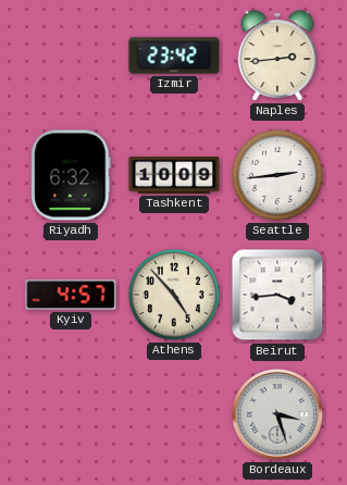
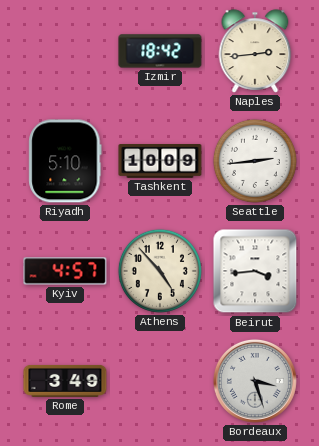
Izmir: 23:42 -> 18:42 (160, 51)
Riyadh: 6:32 -> 5:10 (65, 161)
Rome: none -> 3:49 (65, 381)
